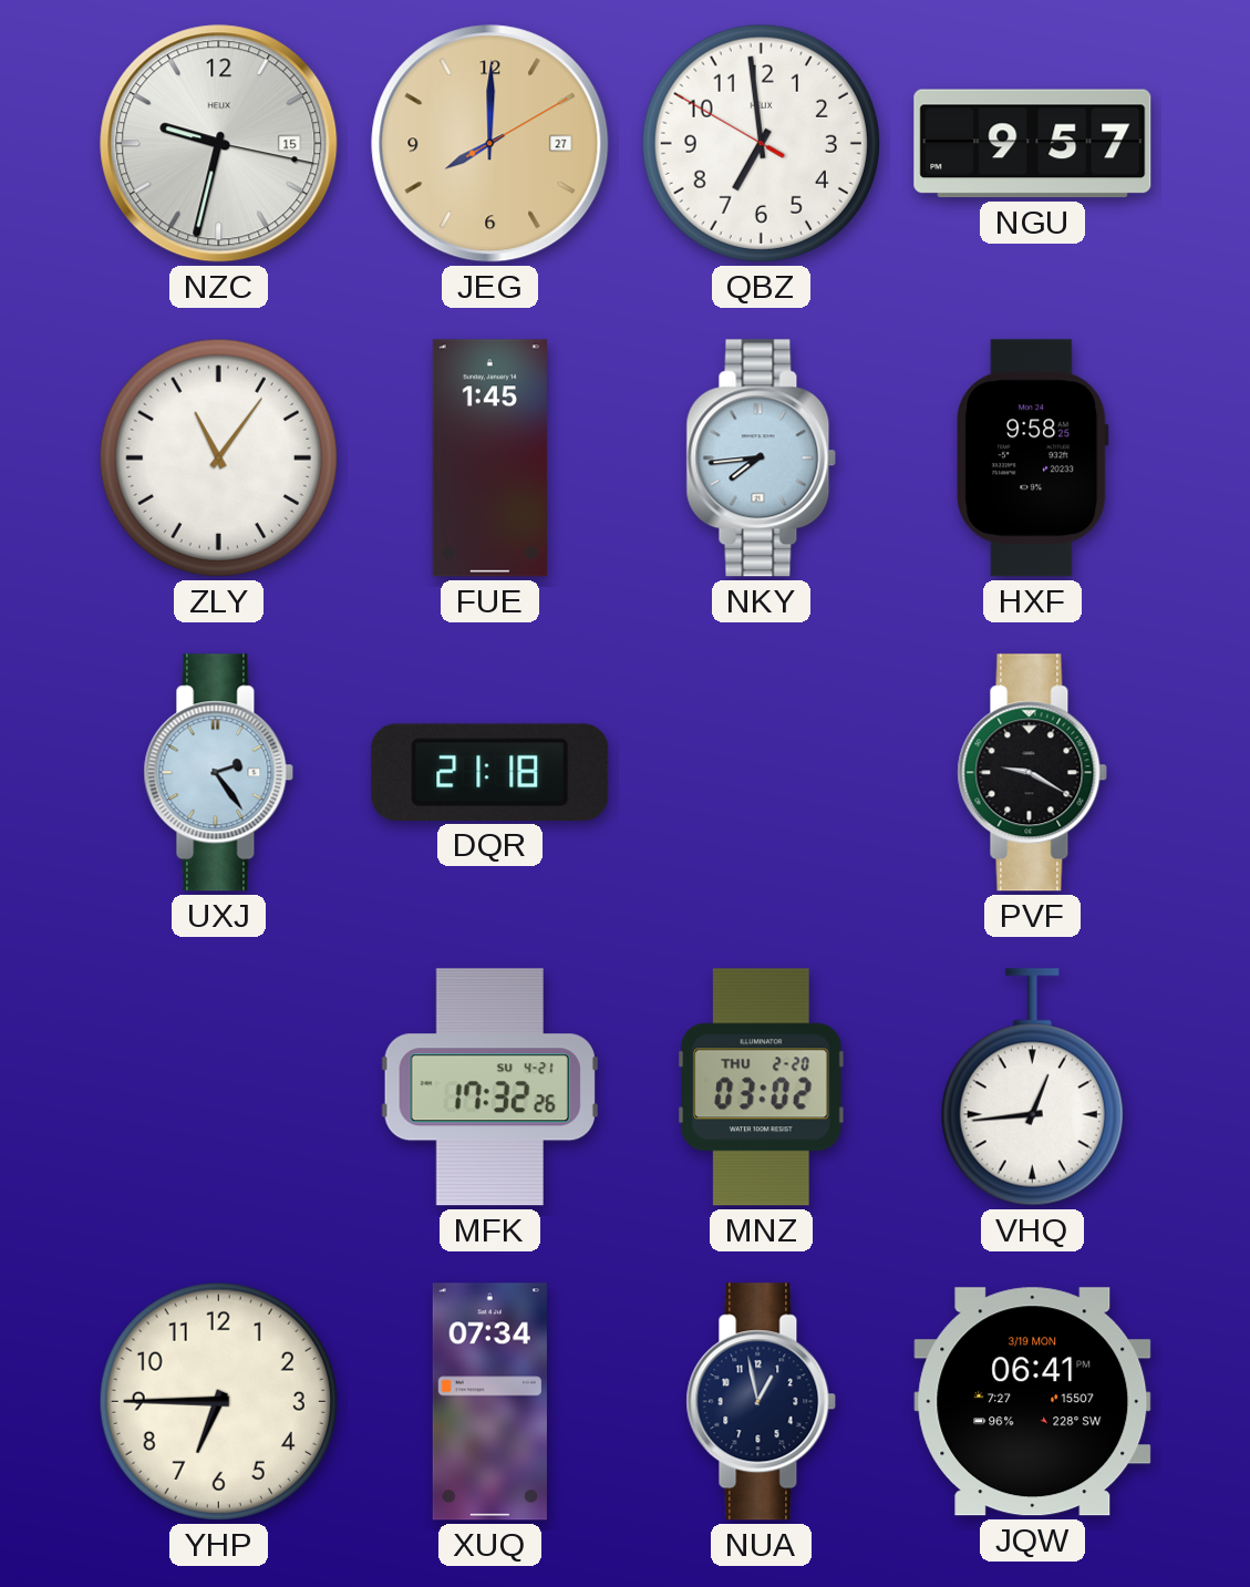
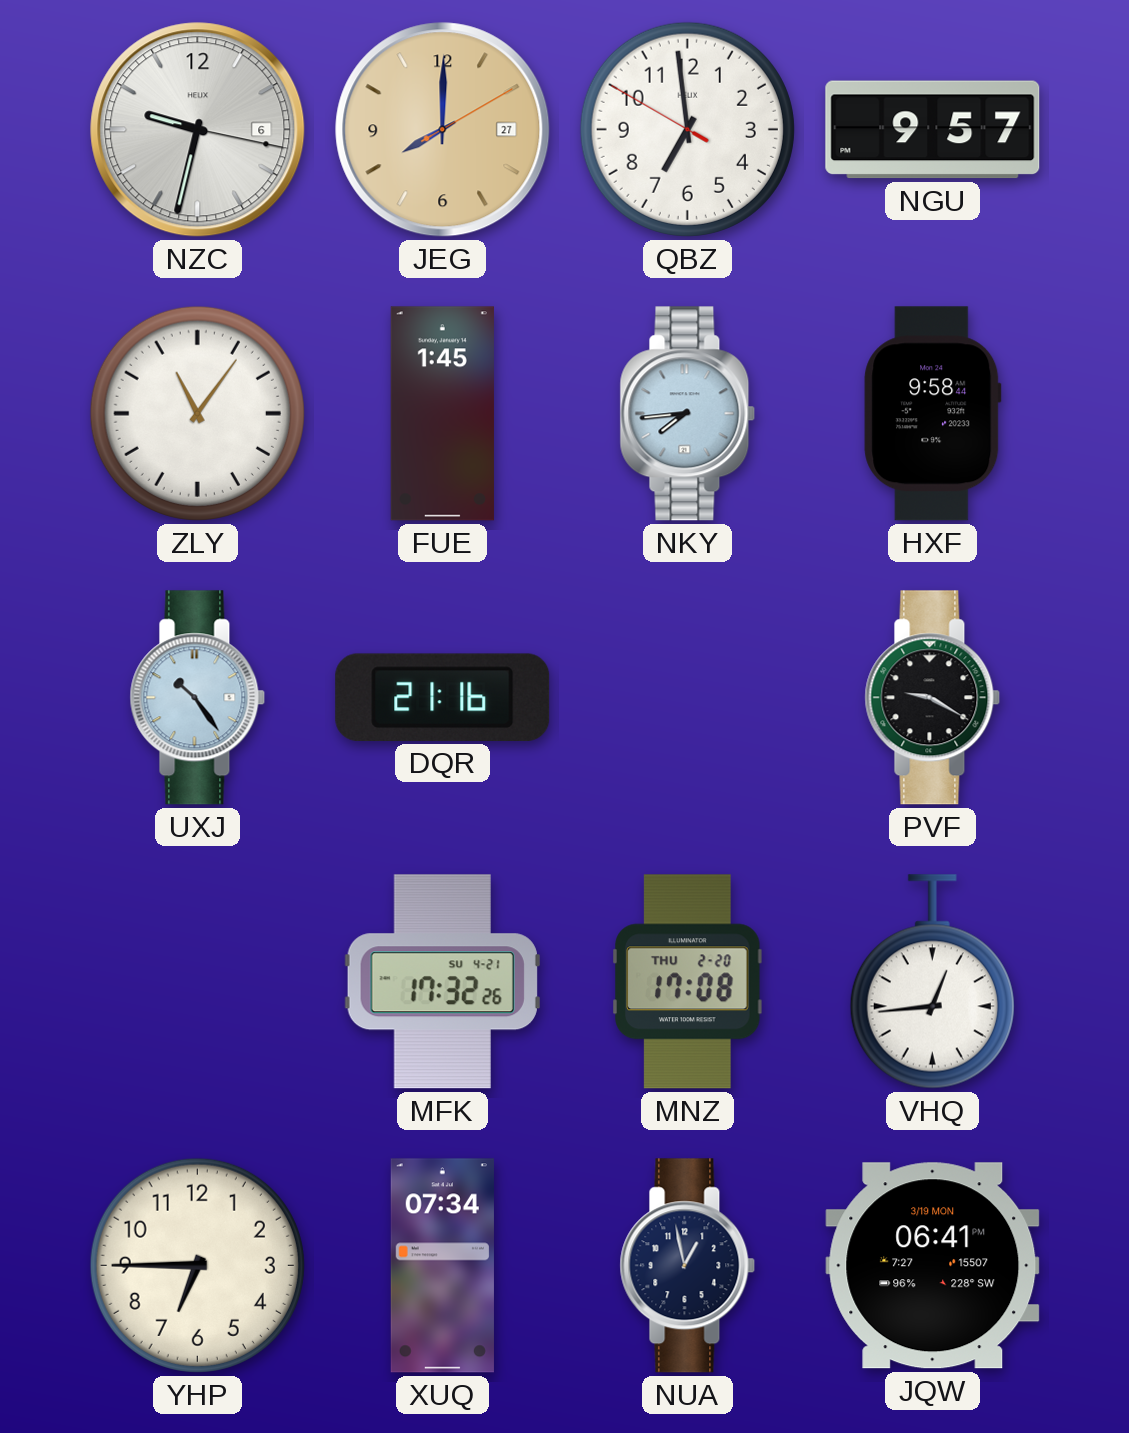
NZC date: 15 -> 6 (198, 130)
HXF: 9:58:25 -> 9:58:44 (933, 414)
UXJ: 2:24 -> 10:24 (198, 698)
DQR: 21:18 -> 21:16 (443, 697)
MNZ: 03:02 -> 17:08 (688, 982)
